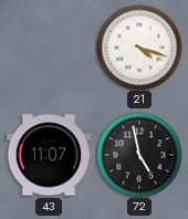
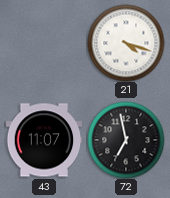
72: 4:58 -> 6:58 (126, 140)
